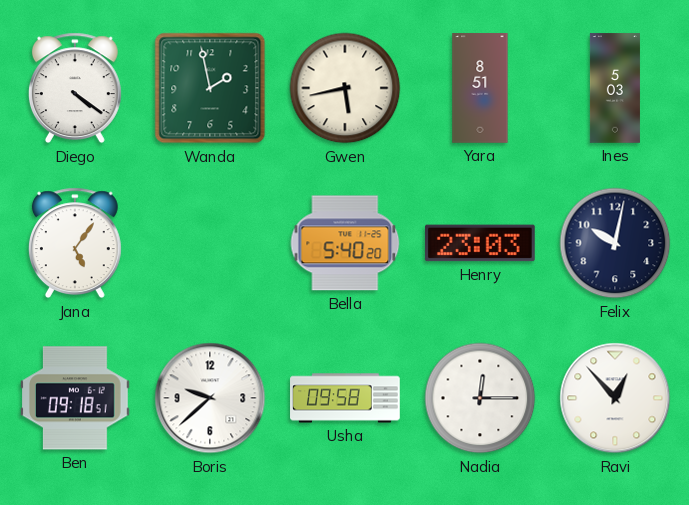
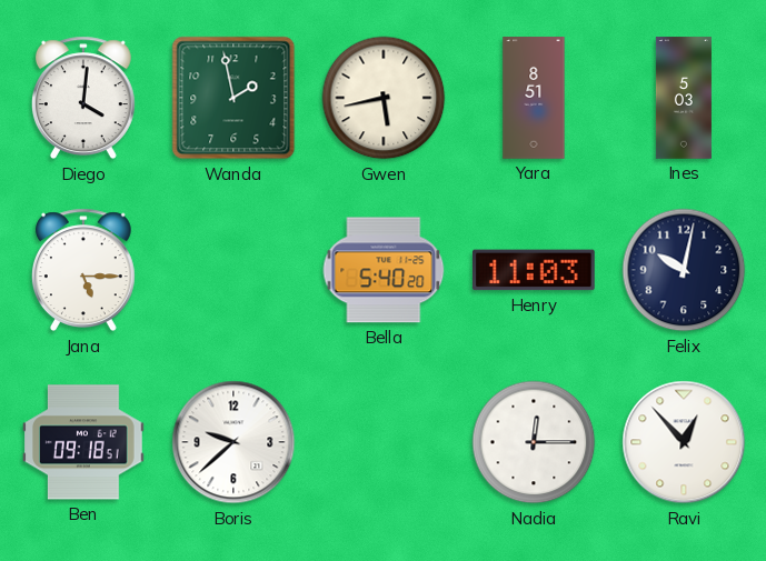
Diego: 4:21 -> 4:01 (83, 98)
Jana: 5:06 -> 5:15 (83, 270)
Henry: 23:03 -> 11:03 (535, 270)
Usha: 09:58 -> none (345, 398)
